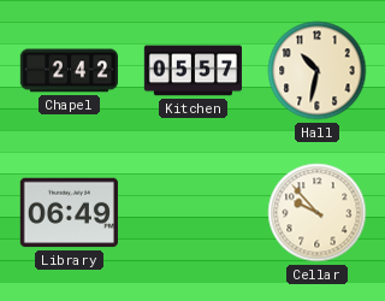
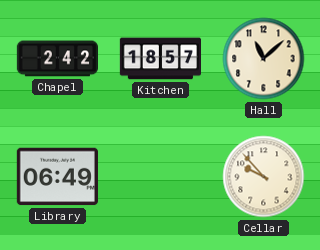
Kitchen: 05:57 -> 18:57 (160, 59)
Hall: 10:32 -> 11:08 (264, 59)
